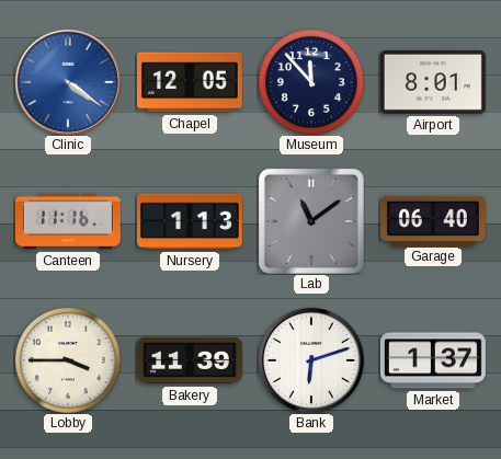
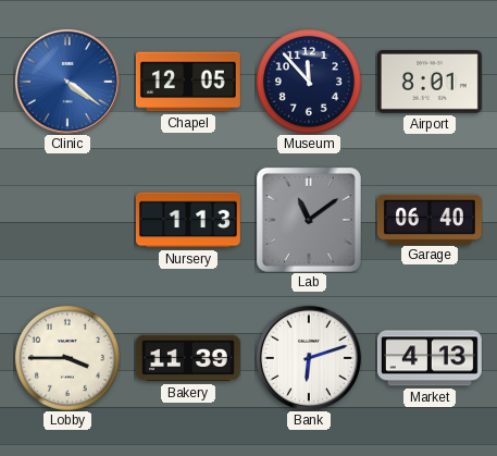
Canteen: 11:16 -> none (68, 221)
Market: 1:37 -> 4:13 (430, 358)
